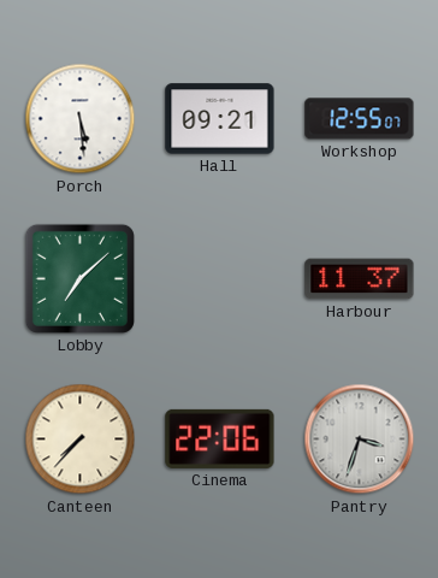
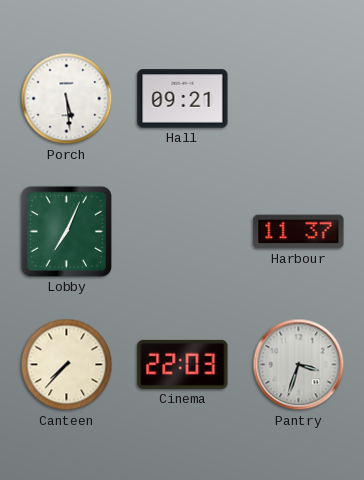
Workshop: 12:55 -> none (360, 119)
Lobby: 7:08 -> 7:04 (66, 231)
Cinema: 22:06 -> 22:03 (183, 364)
